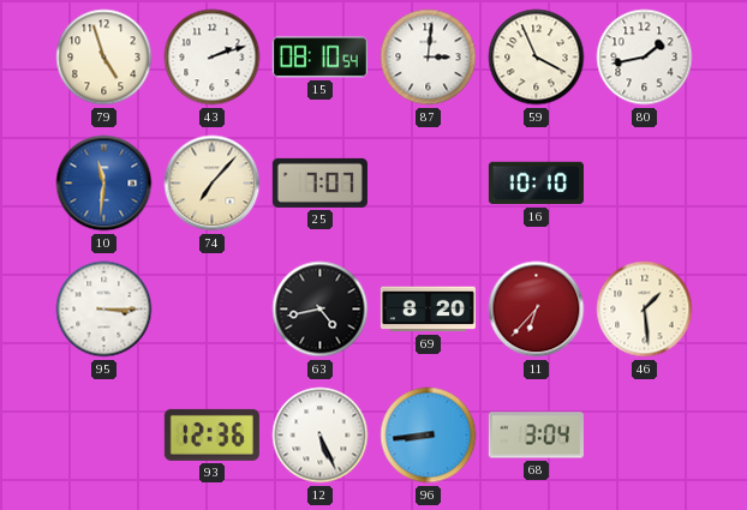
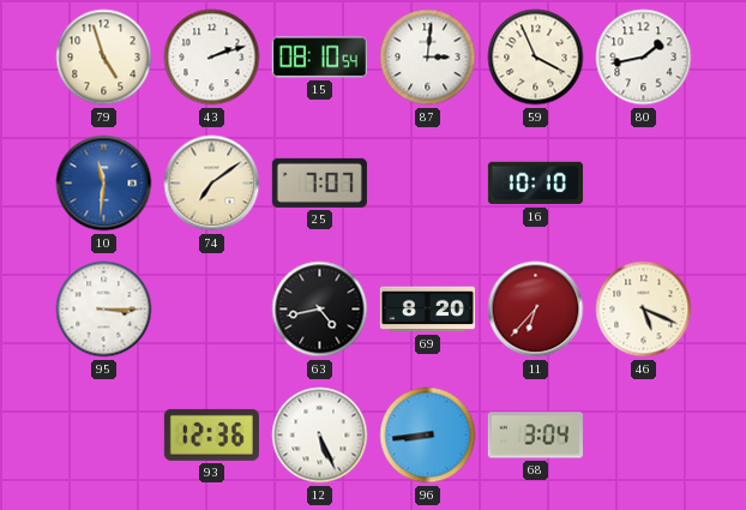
74: 7:07 -> 7:09 (212, 184)
46: 1:29 -> 5:19 (644, 310)
